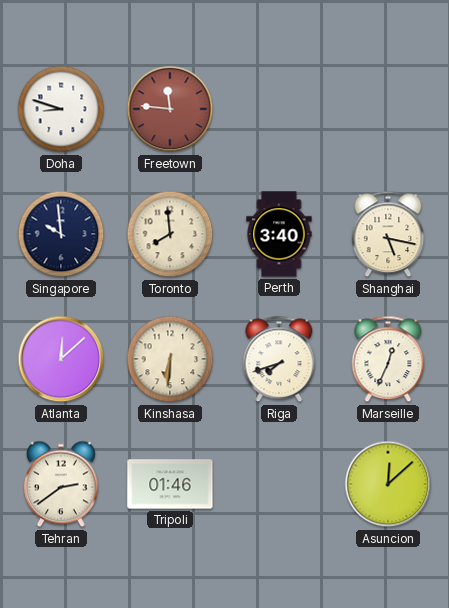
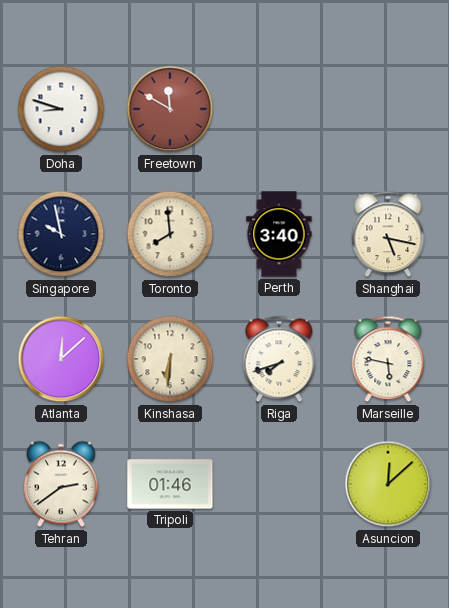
Freetown: 11:46 -> 11:50 (170, 109)
Singapore: 9:59 -> 9:58 (61, 234)
Marseille: 12:34 -> 5:47 (388, 359)
